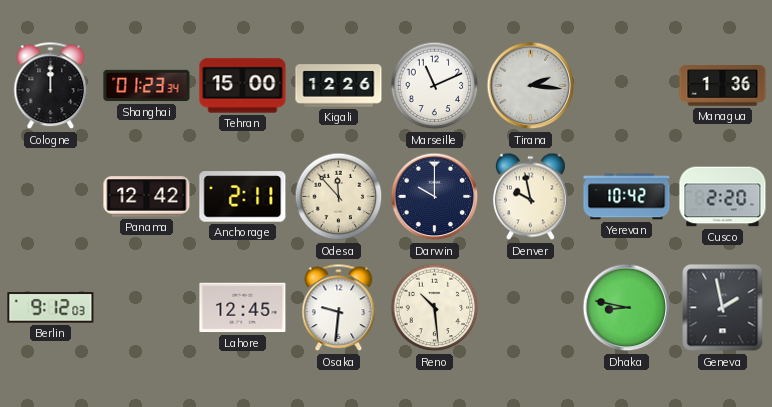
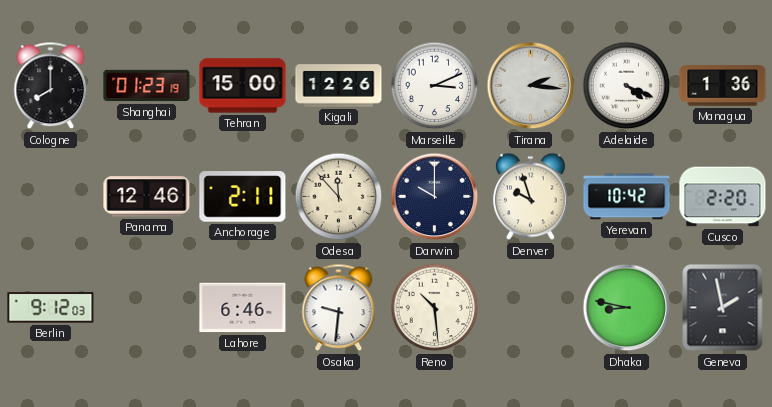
Cologne: 12:00 -> 8:00 (51, 86)
Shanghai: 01:23:34 -> 01:23:19 (147, 86)
Marseille: 11:11 -> 3:11 (435, 86)
Adelaide: none -> 4:19 (627, 86)
Panama: 12:42 -> 12:46 (147, 197)
Denver: 9:58 -> 9:57 (530, 197)
Lahore: 12:45 -> 6:46 (243, 308)
